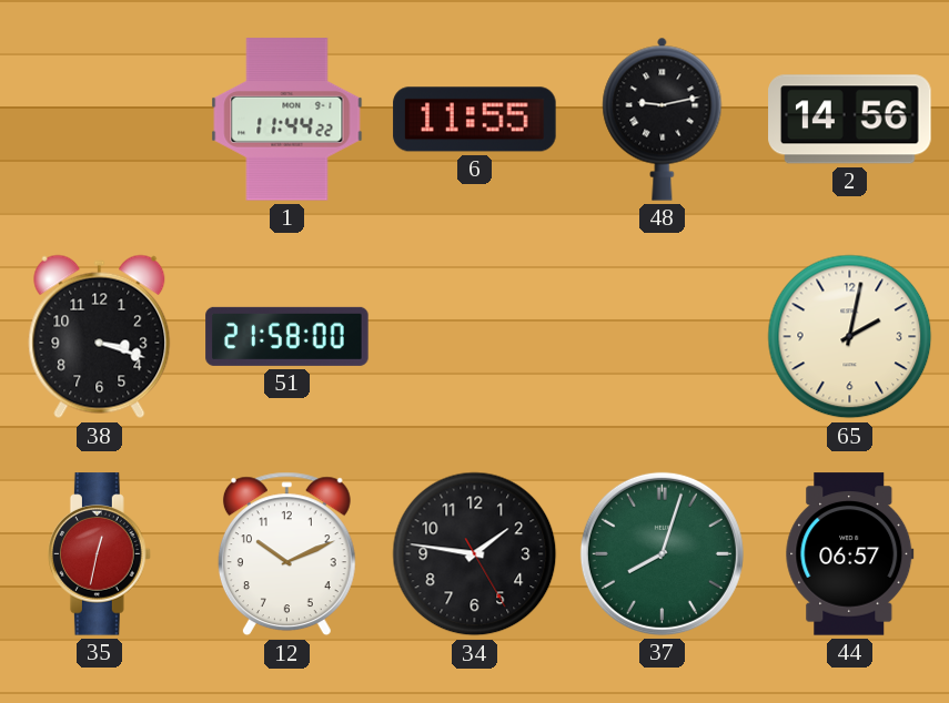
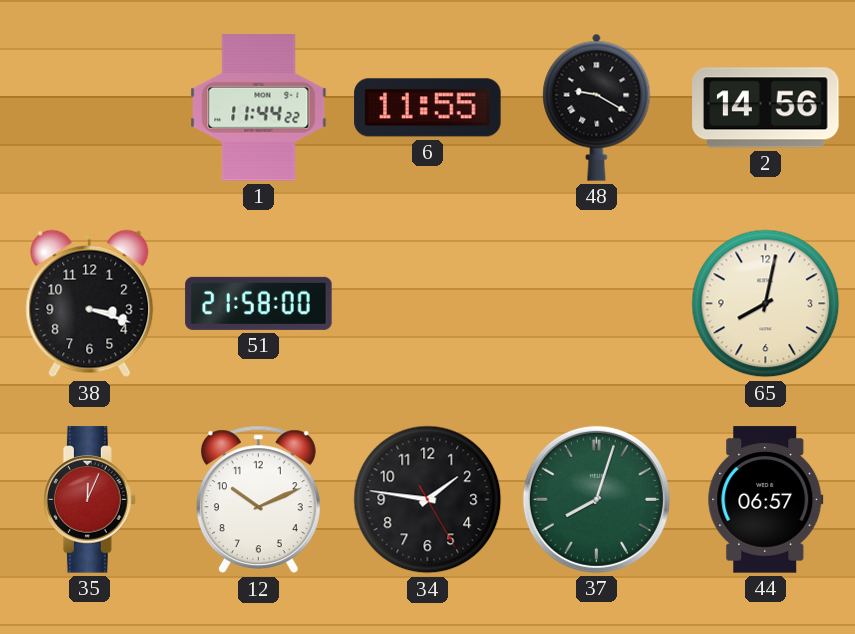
48: 9:13 -> 9:20 (597, 107)
65: 2:02 -> 8:02 (766, 304)
35: 12:32 -> 12:04 (90, 500)
